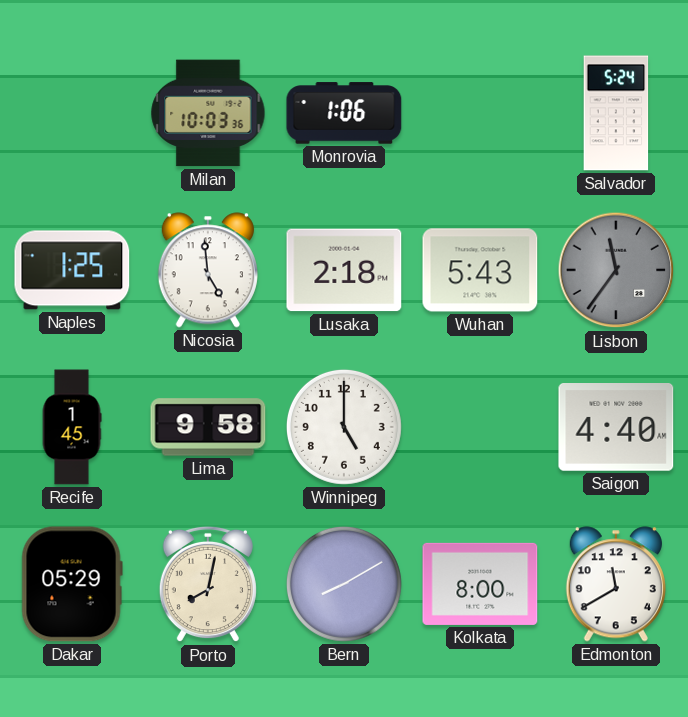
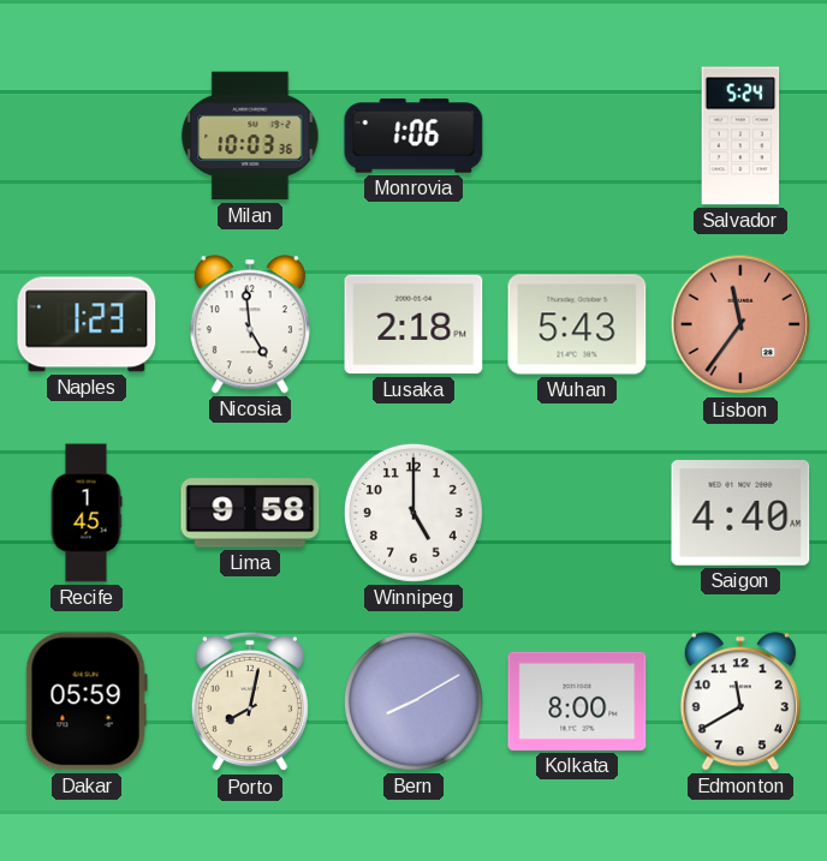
Naples: 1:25 -> 1:23 (87, 324)
Lisbon dial: grey -> salmon (740, 324)
Dakar: 05:29 -> 05:59 (87, 701)
